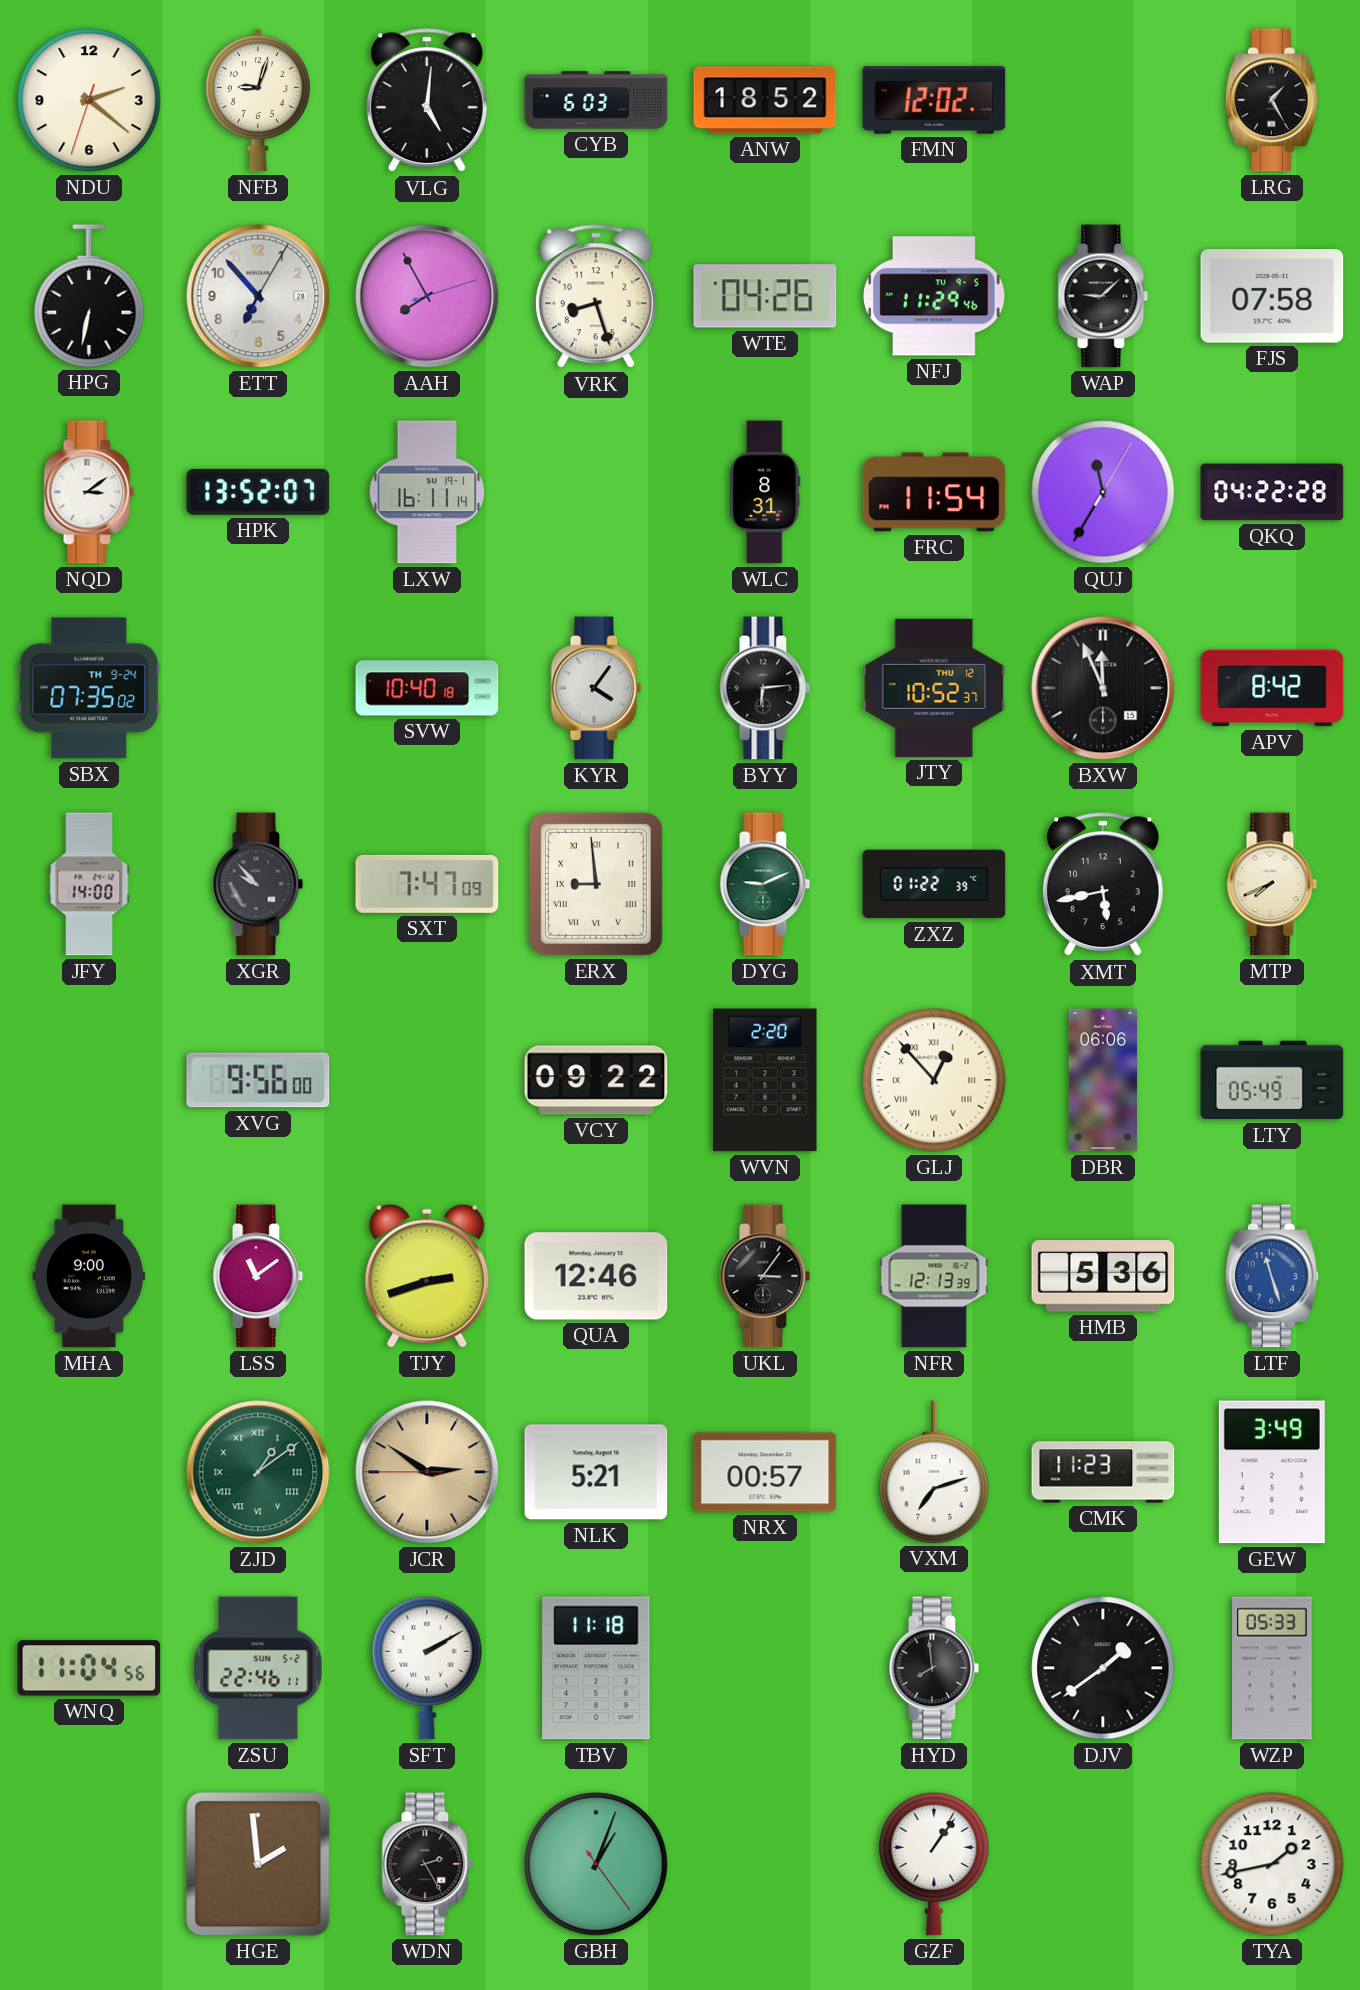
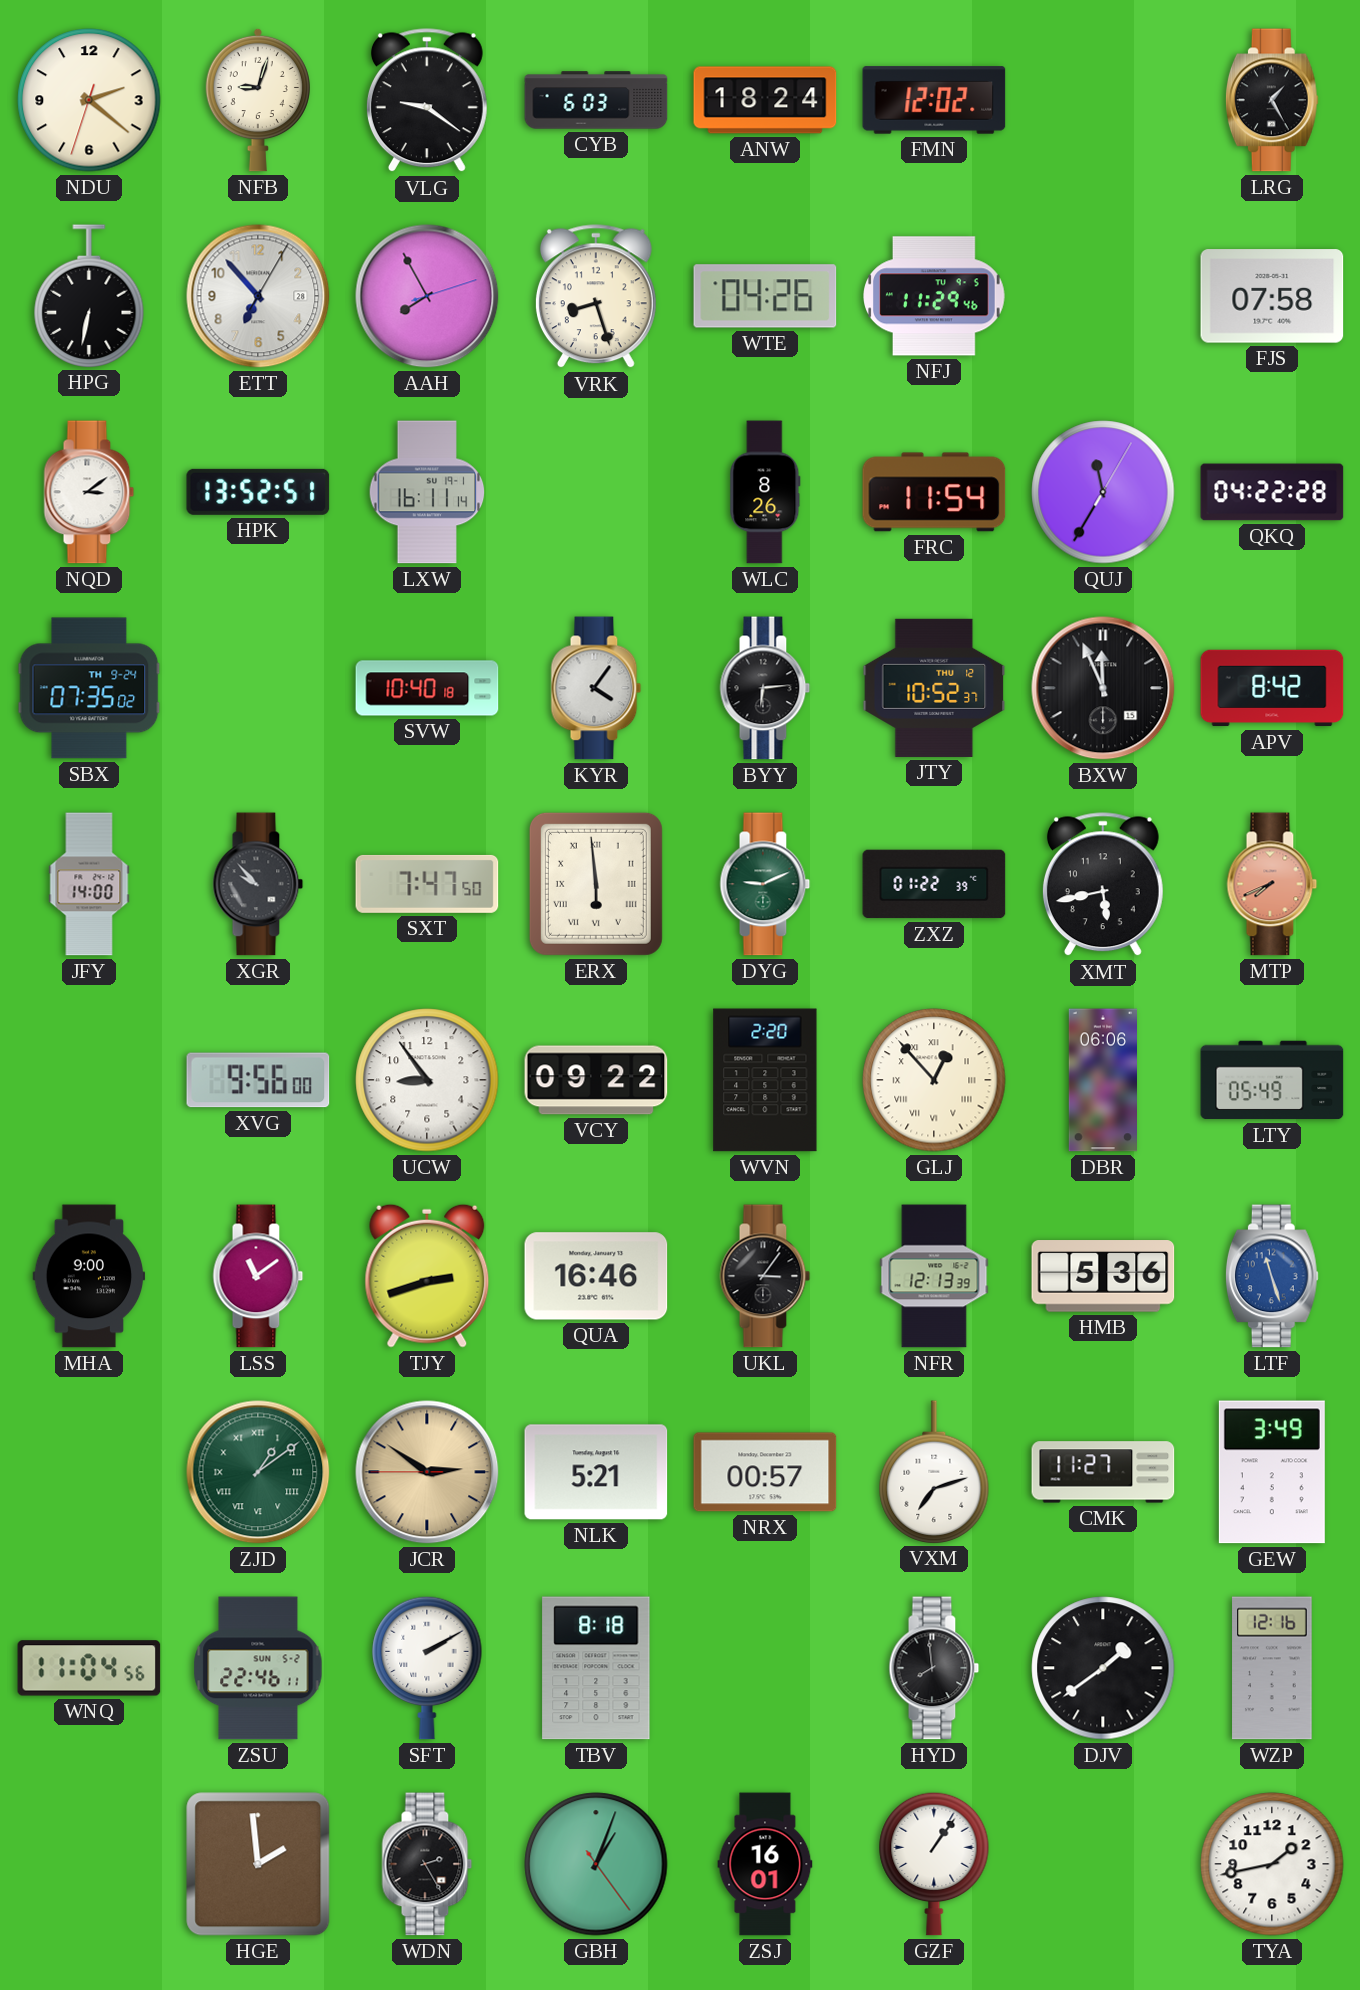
VLG: 5:01 -> 9:21 (427, 101)
ANW: 18:52 -> 18:24 (765, 100)
WAP: 9:08 -> none (1103, 296)
HPK: 13:52:07 -> 13:52:51 (258, 492)
WLC: 8:31 -> 8:26 (765, 492)
SXT: 7:47:09 -> 7:47:50 (427, 884)
ERX: 8:59 -> 5:59 (596, 884)
MTP dial: cream -> salmon (1272, 884)
UCW: none -> 8:54 (427, 1080)
QUA: 12:46 -> 16:46 (596, 1276)
CMK: 11:23 -> 11:27 (1103, 1472)
TBV: 11:18 -> 8:18 (596, 1668)
WZP: 05:33 -> 12:16 (1272, 1668)
ZSJ: none -> 16:01 (765, 1864)
